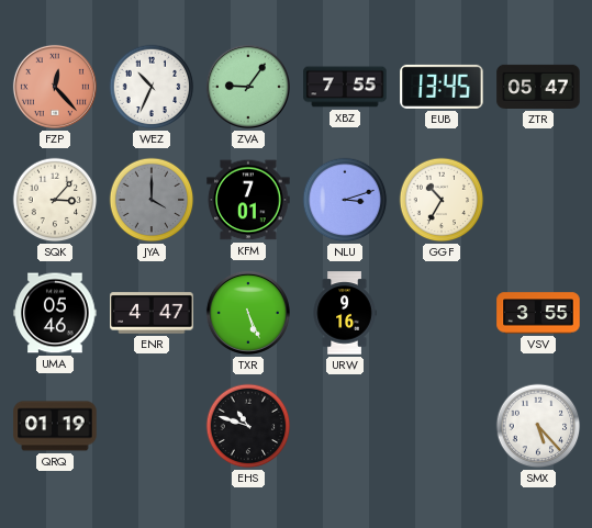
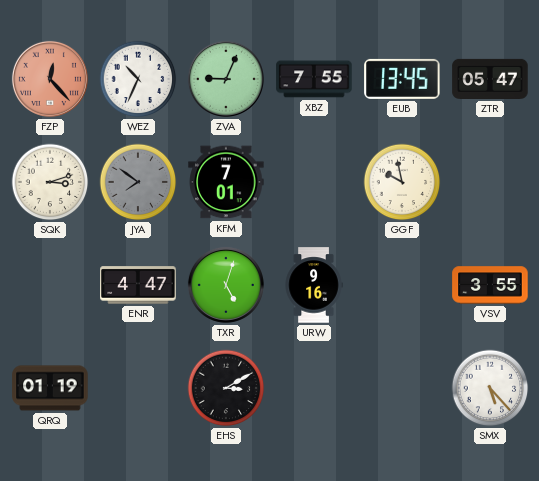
ZVA: 9:06 -> 9:04 (226, 79)
SQK: 3:07 -> 3:12 (50, 182)
JYA: 4:00 -> 7:51 (138, 182)
NLU: 3:12 -> none (345, 200)
GGF: 10:35 -> 9:58 (402, 182)
UMA: 05:46 -> none (55, 313)
TXR: 5:26 -> 5:03 (226, 285)
EHS: 10:48 -> 3:10 (226, 388)
